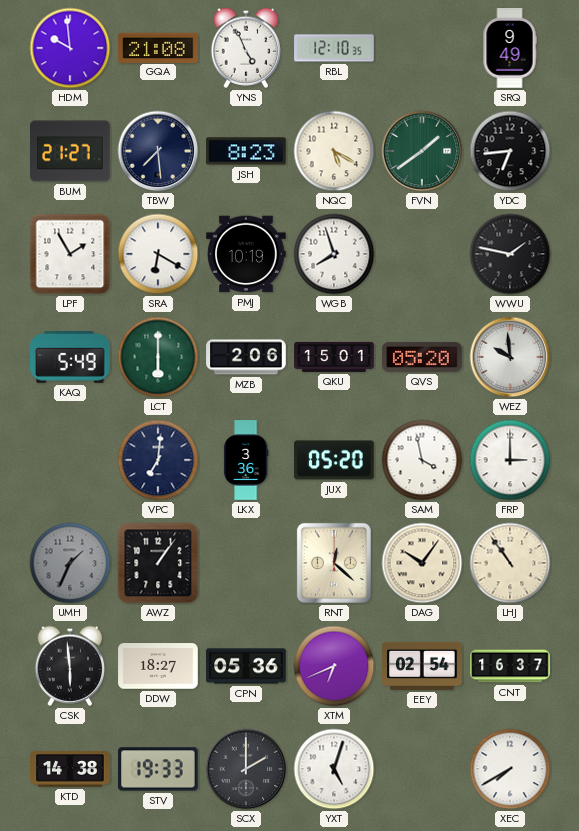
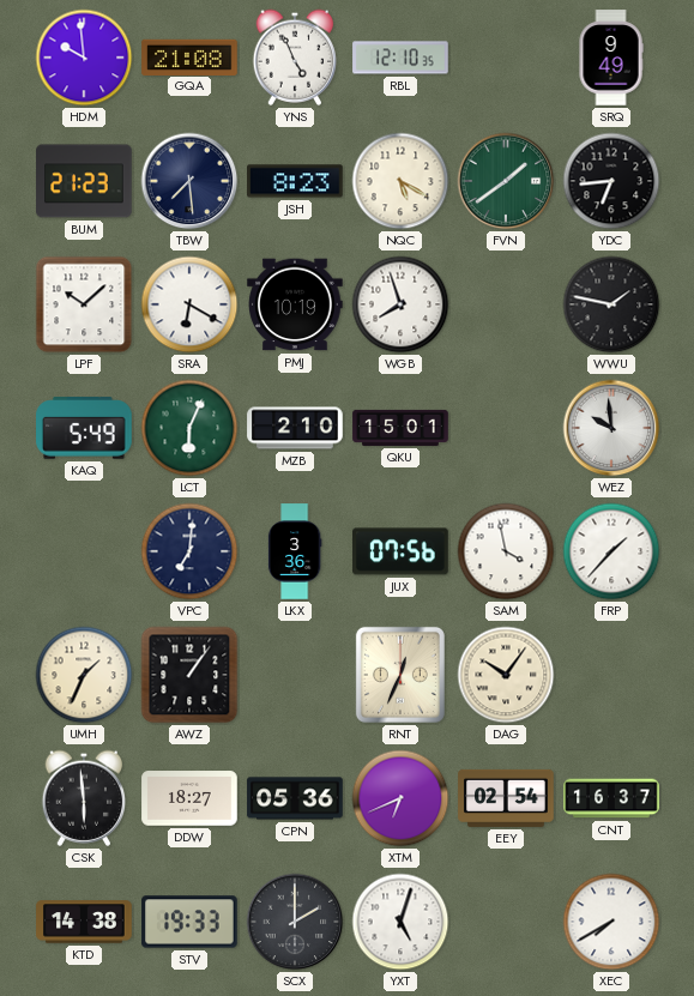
BUM: 21:27 -> 21:23 (84, 181)
LPF: 1:55 -> 10:08 (84, 304)
LCT: 6:00 -> 6:04 (189, 428)
MZB: 2:06 -> 2:10 (295, 428)
QVS: 05:20 -> none (422, 357)
JUX: 05:20 -> 07:56 (400, 551)
FRP: 3:00 -> 1:37 (611, 551)
UMH dial: grey -> cream (84, 675)
RNT: 12:22 -> 12:34 (400, 675)
LHJ: 10:54 -> none (510, 563)
